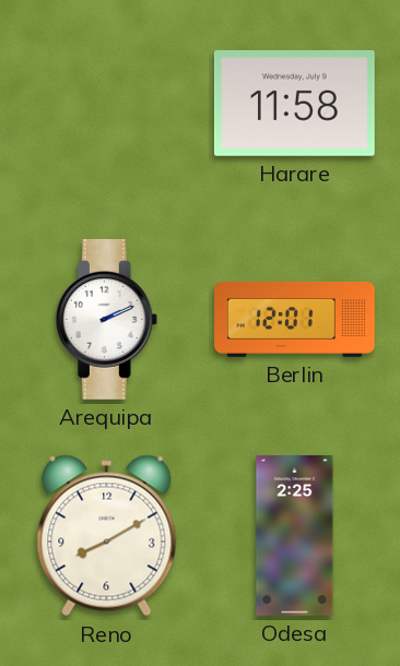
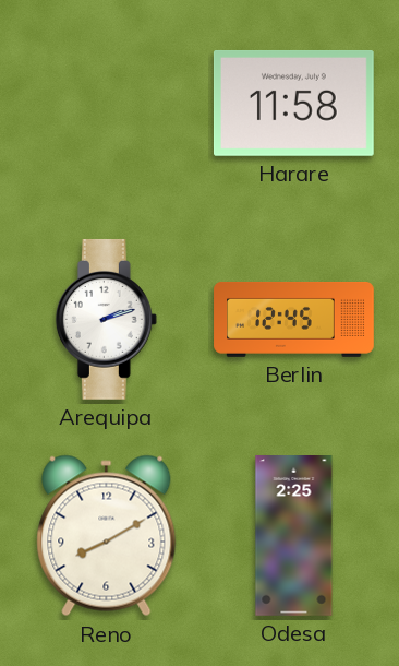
Arequipa: 2:11 -> 2:12 (106, 319)
Berlin: 12:01 -> 12:45 (294, 319)
